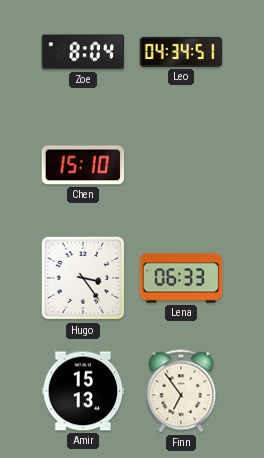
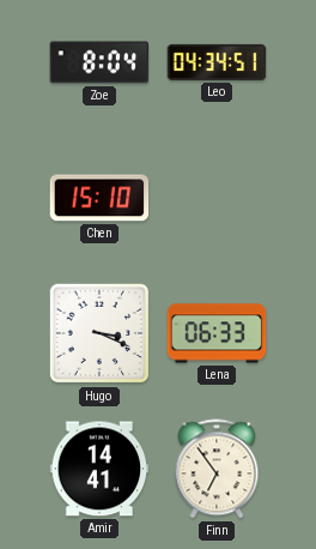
Hugo: 3:24 -> 3:19 (99, 333)
Amir: 15:13 -> 14:41 (99, 469)
